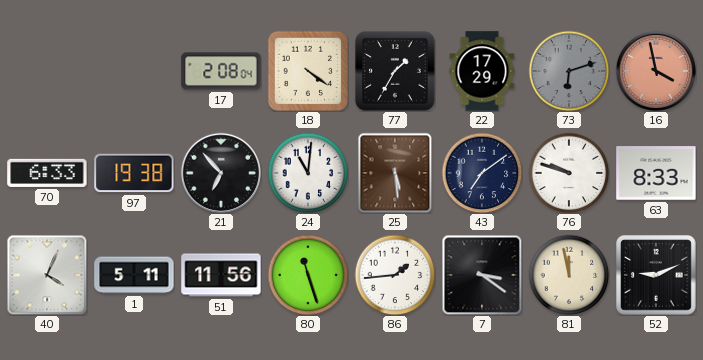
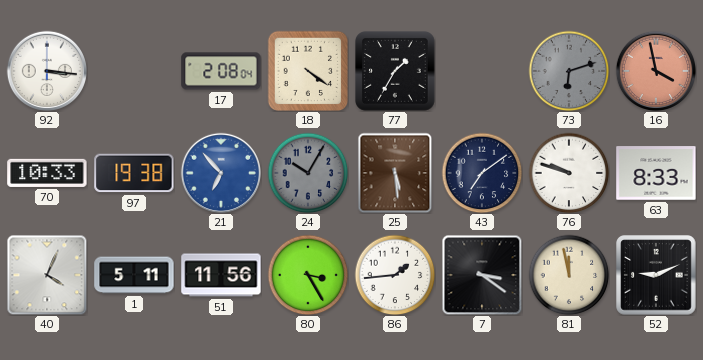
92: none -> 3:16 (46, 70)
22: 17:29 -> none (482, 71)
70: 6:33 -> 10:33 (47, 173)
21 dial: black -> blue (220, 172)
24: 11:01 -> 10:05 (308, 173)
24 dial: white -> grey (308, 173)
80: 11:27 -> 3:25 (308, 275)
